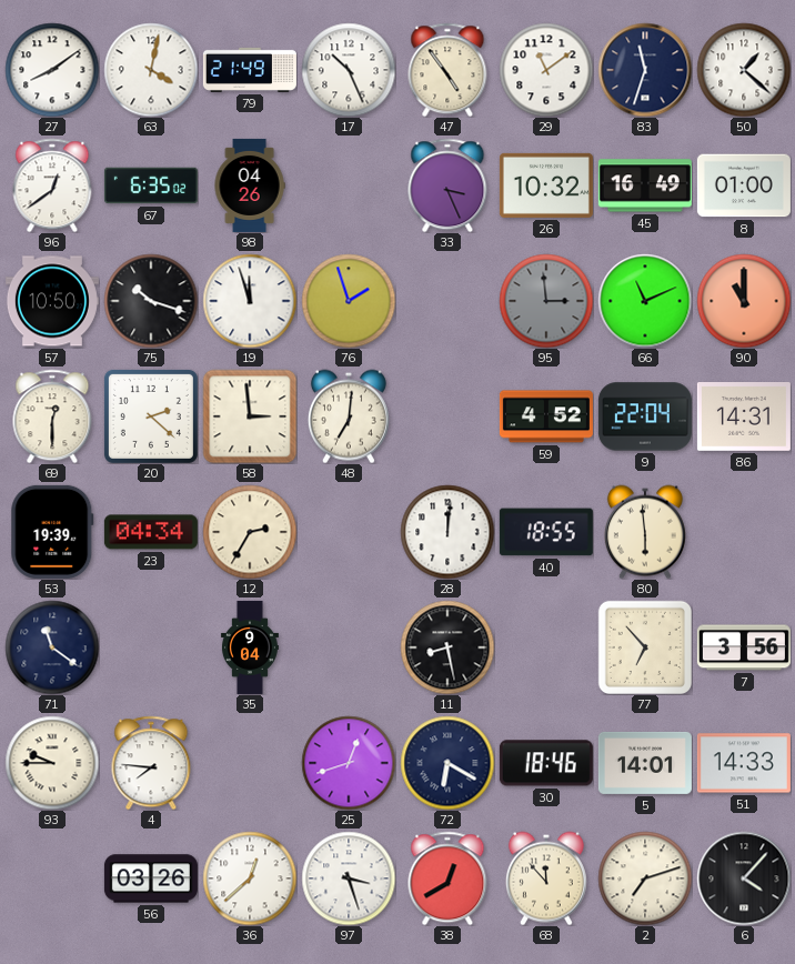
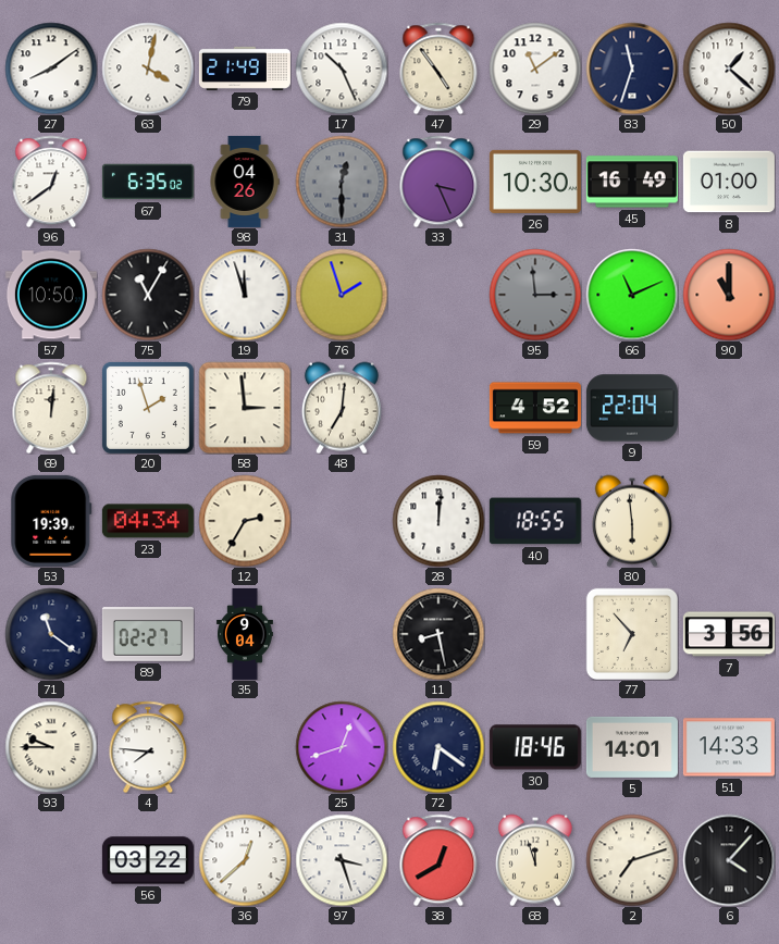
31: none -> 12:30 (342, 182)
26: 10:32 -> 10:30 (535, 182)
75: 10:18 -> 11:05 (148, 295)
69: 12:30 -> 12:01 (51, 408)
20: 2:22 -> 1:57 (148, 408)
86: 14:31 -> none (744, 418)
89: none -> 02:27 (148, 635)
72: 6:20 -> 6:21 (438, 747)
56: 03:26 -> 03:22 (148, 860)
68: 11:53 -> 11:57 (535, 860)
